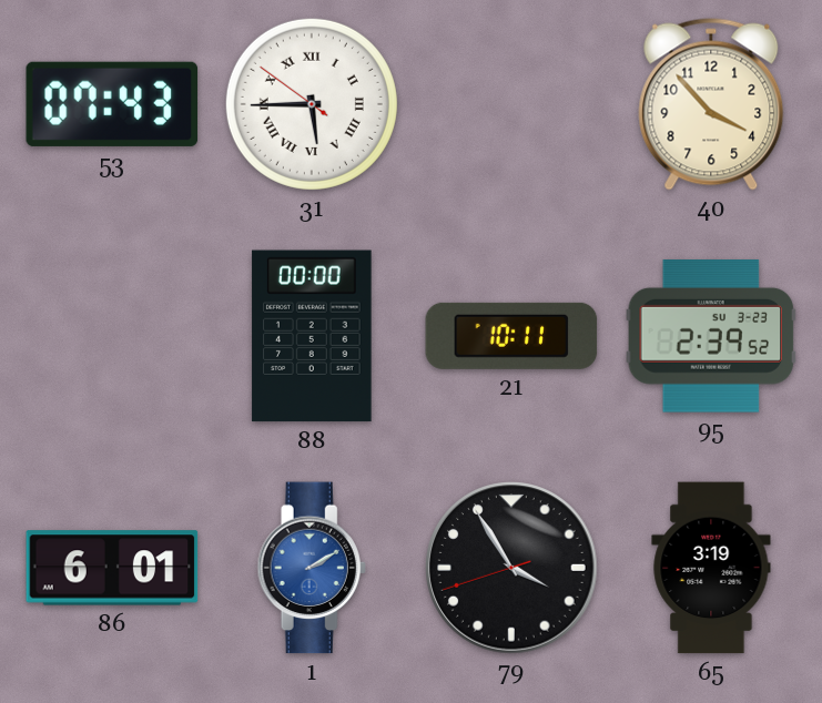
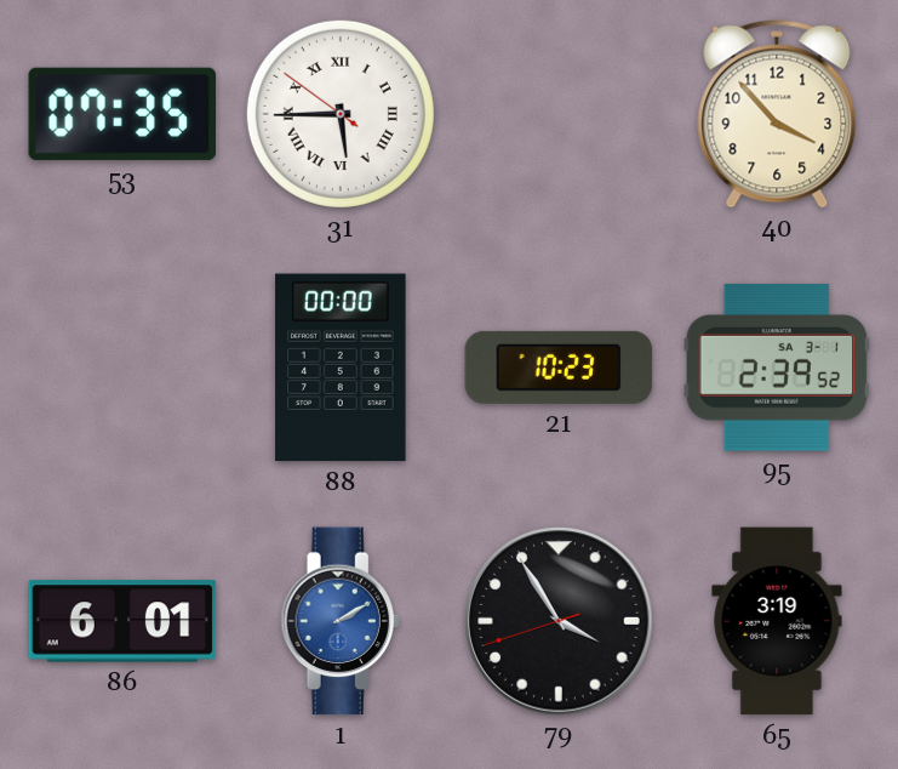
53: 07:43 -> 07:35 (122, 114)
21: 10:11 -> 10:23 (559, 368)
95 date: SU 3-23 -> SA 3-1 (777, 369)
